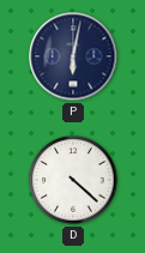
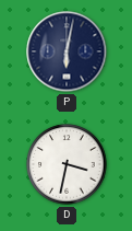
D: 4:22 -> 3:32 (67, 164)
